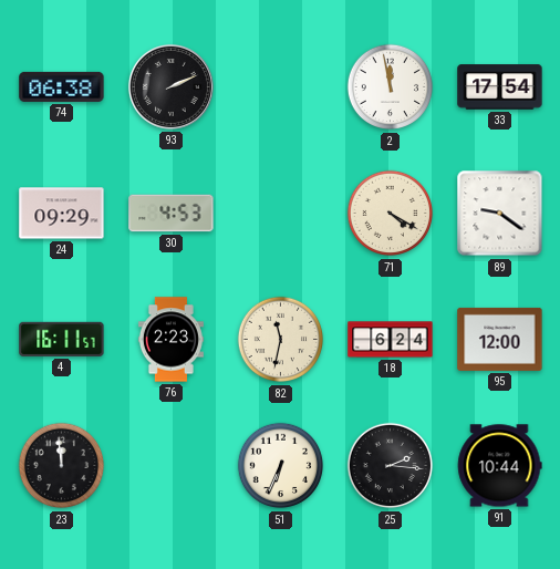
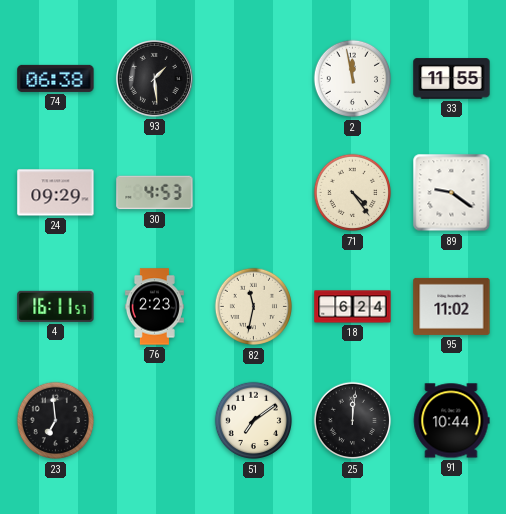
93: 2:11 -> 1:29 (154, 78)
33: 17:54 -> 11:55 (452, 79)
71: 4:20 -> 4:24 (353, 193)
95: 12:00 -> 11:02 (452, 306)
23: 11:59 -> 6:59 (56, 421)
51: 6:34 -> 7:09 (254, 421)
25: 2:16 -> 12:01 (353, 421)
